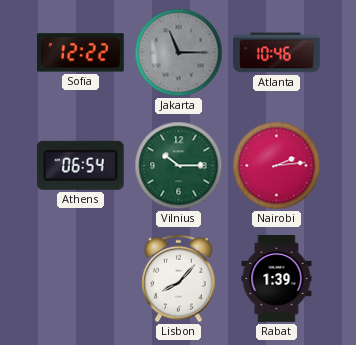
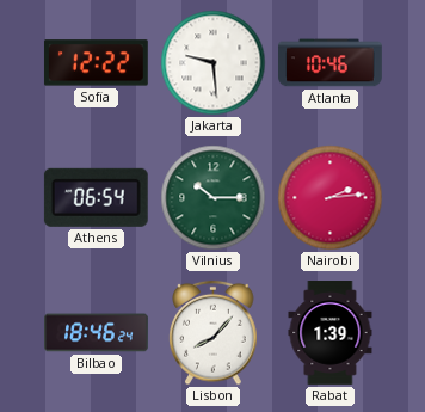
Jakarta: 11:15 -> 9:29 (214, 63)
Jakarta dial: grey -> white (214, 63)
Bilbao: none -> 18:46 (97, 333)
